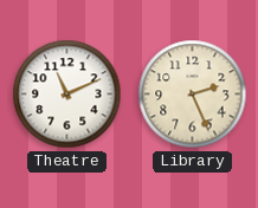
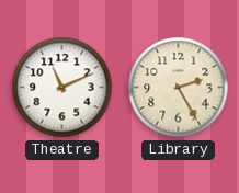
Library: 2:26 -> 2:25 (179, 88)
